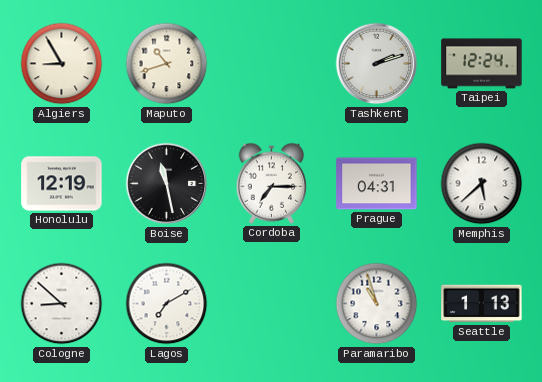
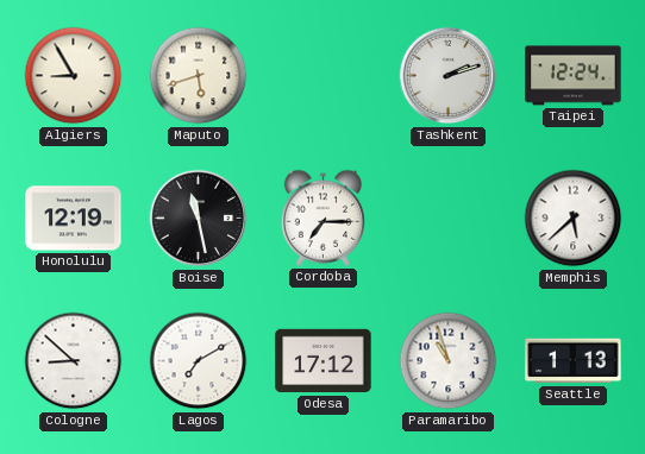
Maputo: 10:42 -> 5:42 (199, 76)
Prague: 04:31 -> none (377, 184)
Odesa: none -> 17:12 (324, 361)
